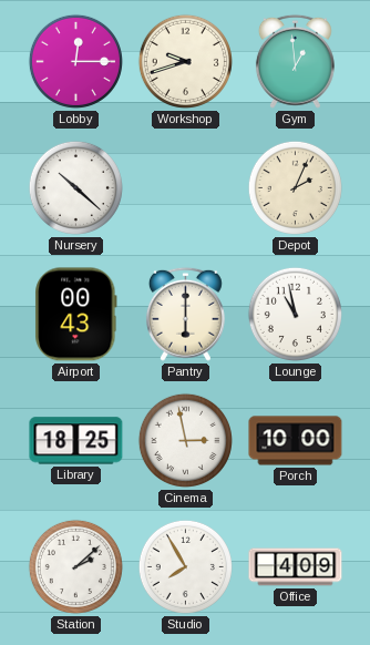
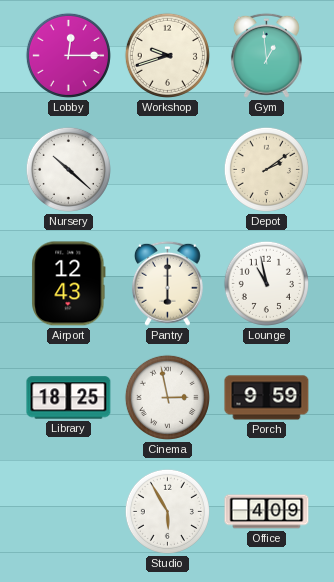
Depot: 2:04 -> 2:09 (266, 169)
Airport: 00:43 -> 12:43 (69, 284)
Porch: 10:00 -> 9:59 (267, 398)
Station: 2:08 -> none (75, 566)
Studio: 7:55 -> 5:55 (167, 511)
